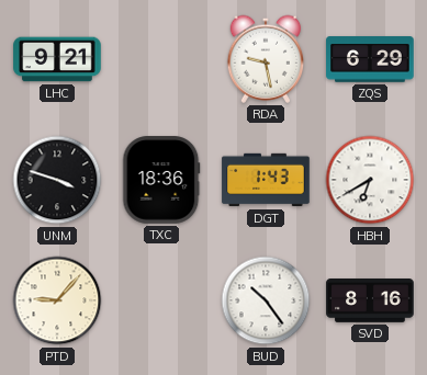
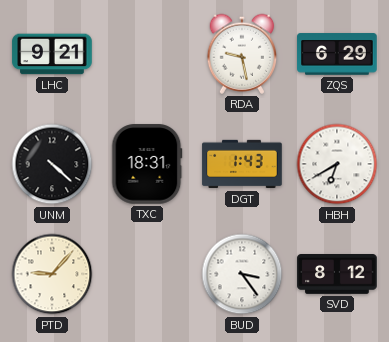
UNM: 3:48 -> 4:22 (52, 164)
TXC: 18:36 -> 18:31 (147, 164)
BUD: 10:24 -> 3:24 (242, 274)
SVD: 8:16 -> 8:12 (337, 275)
